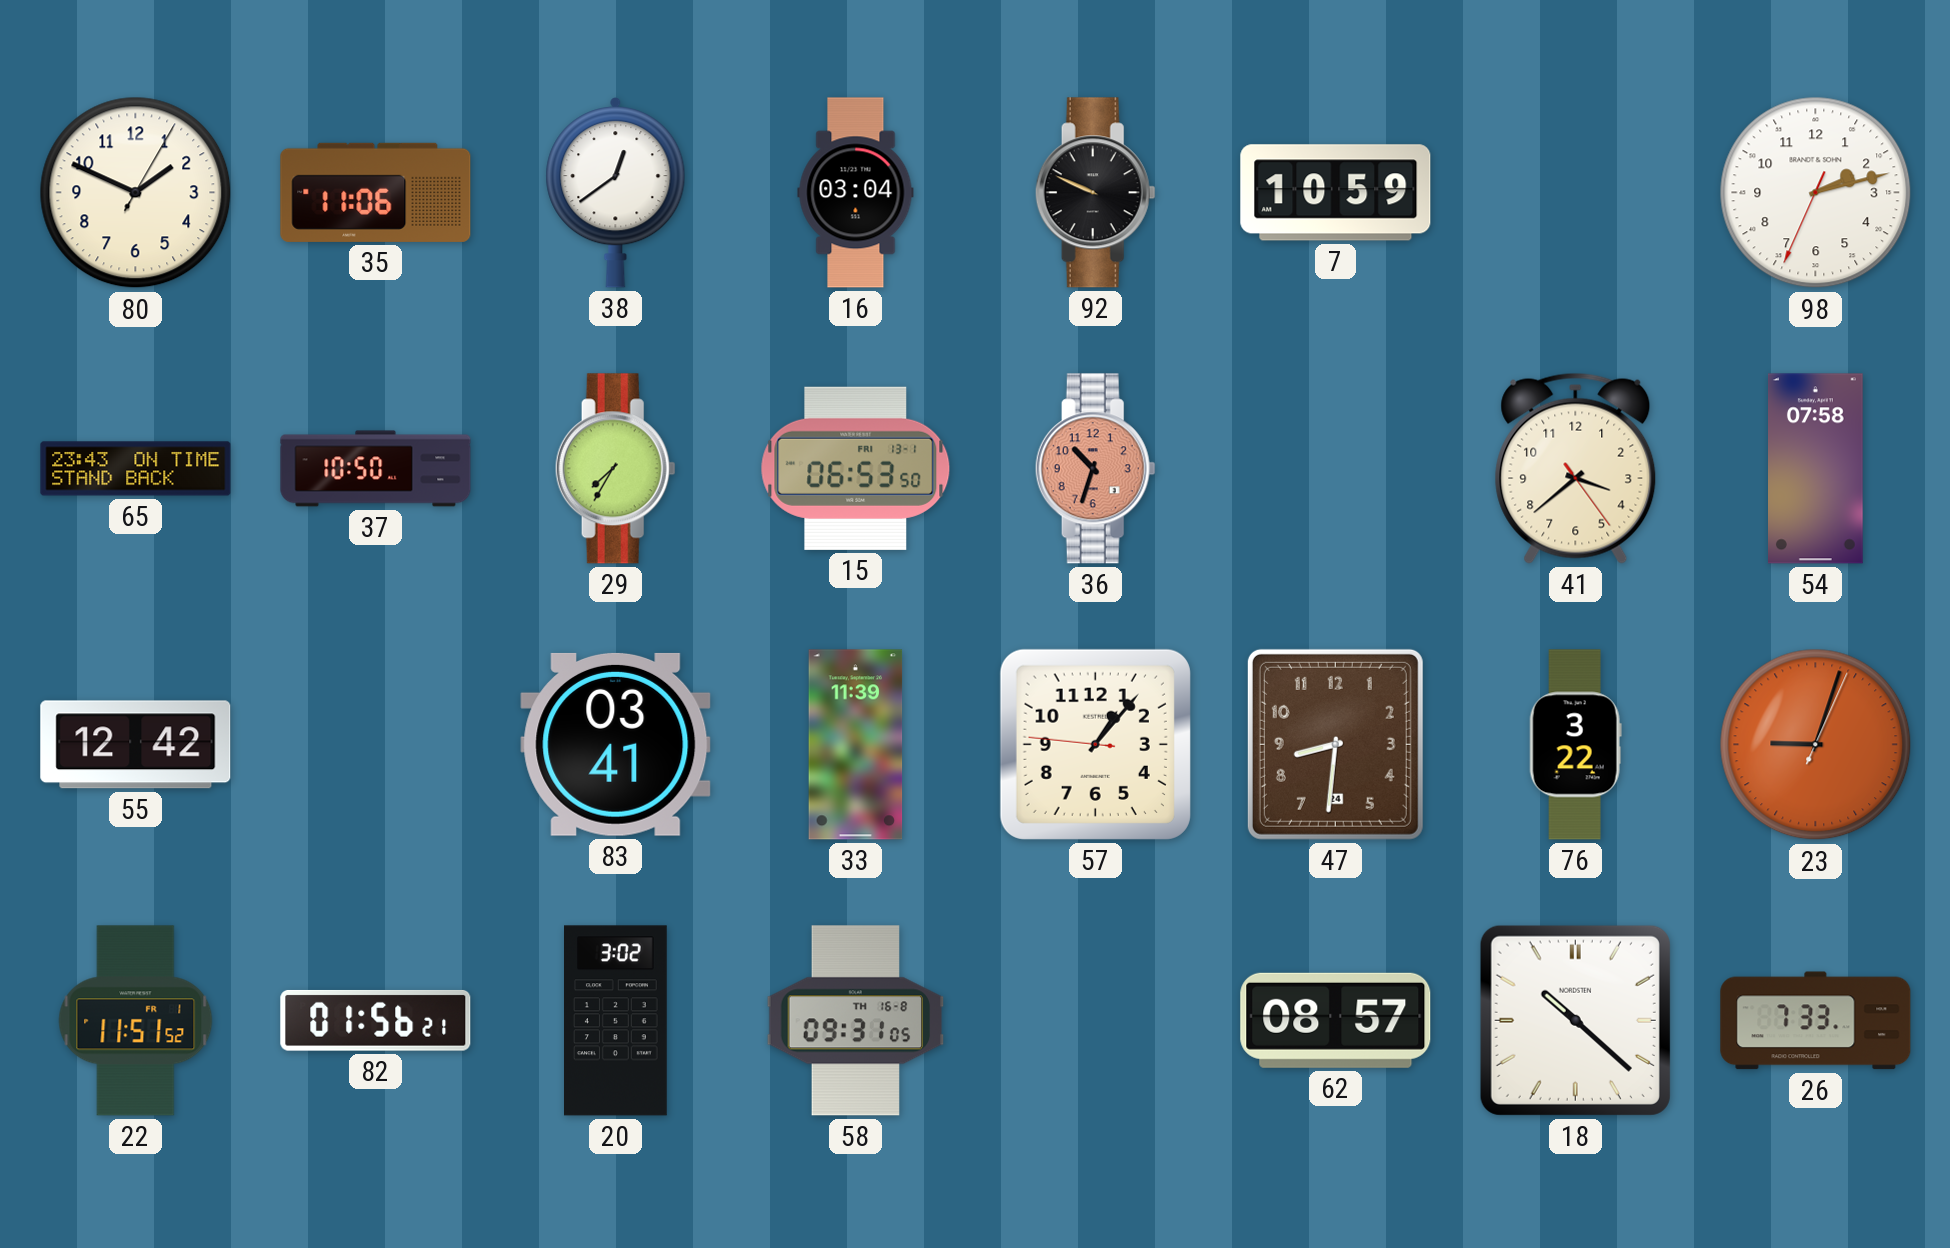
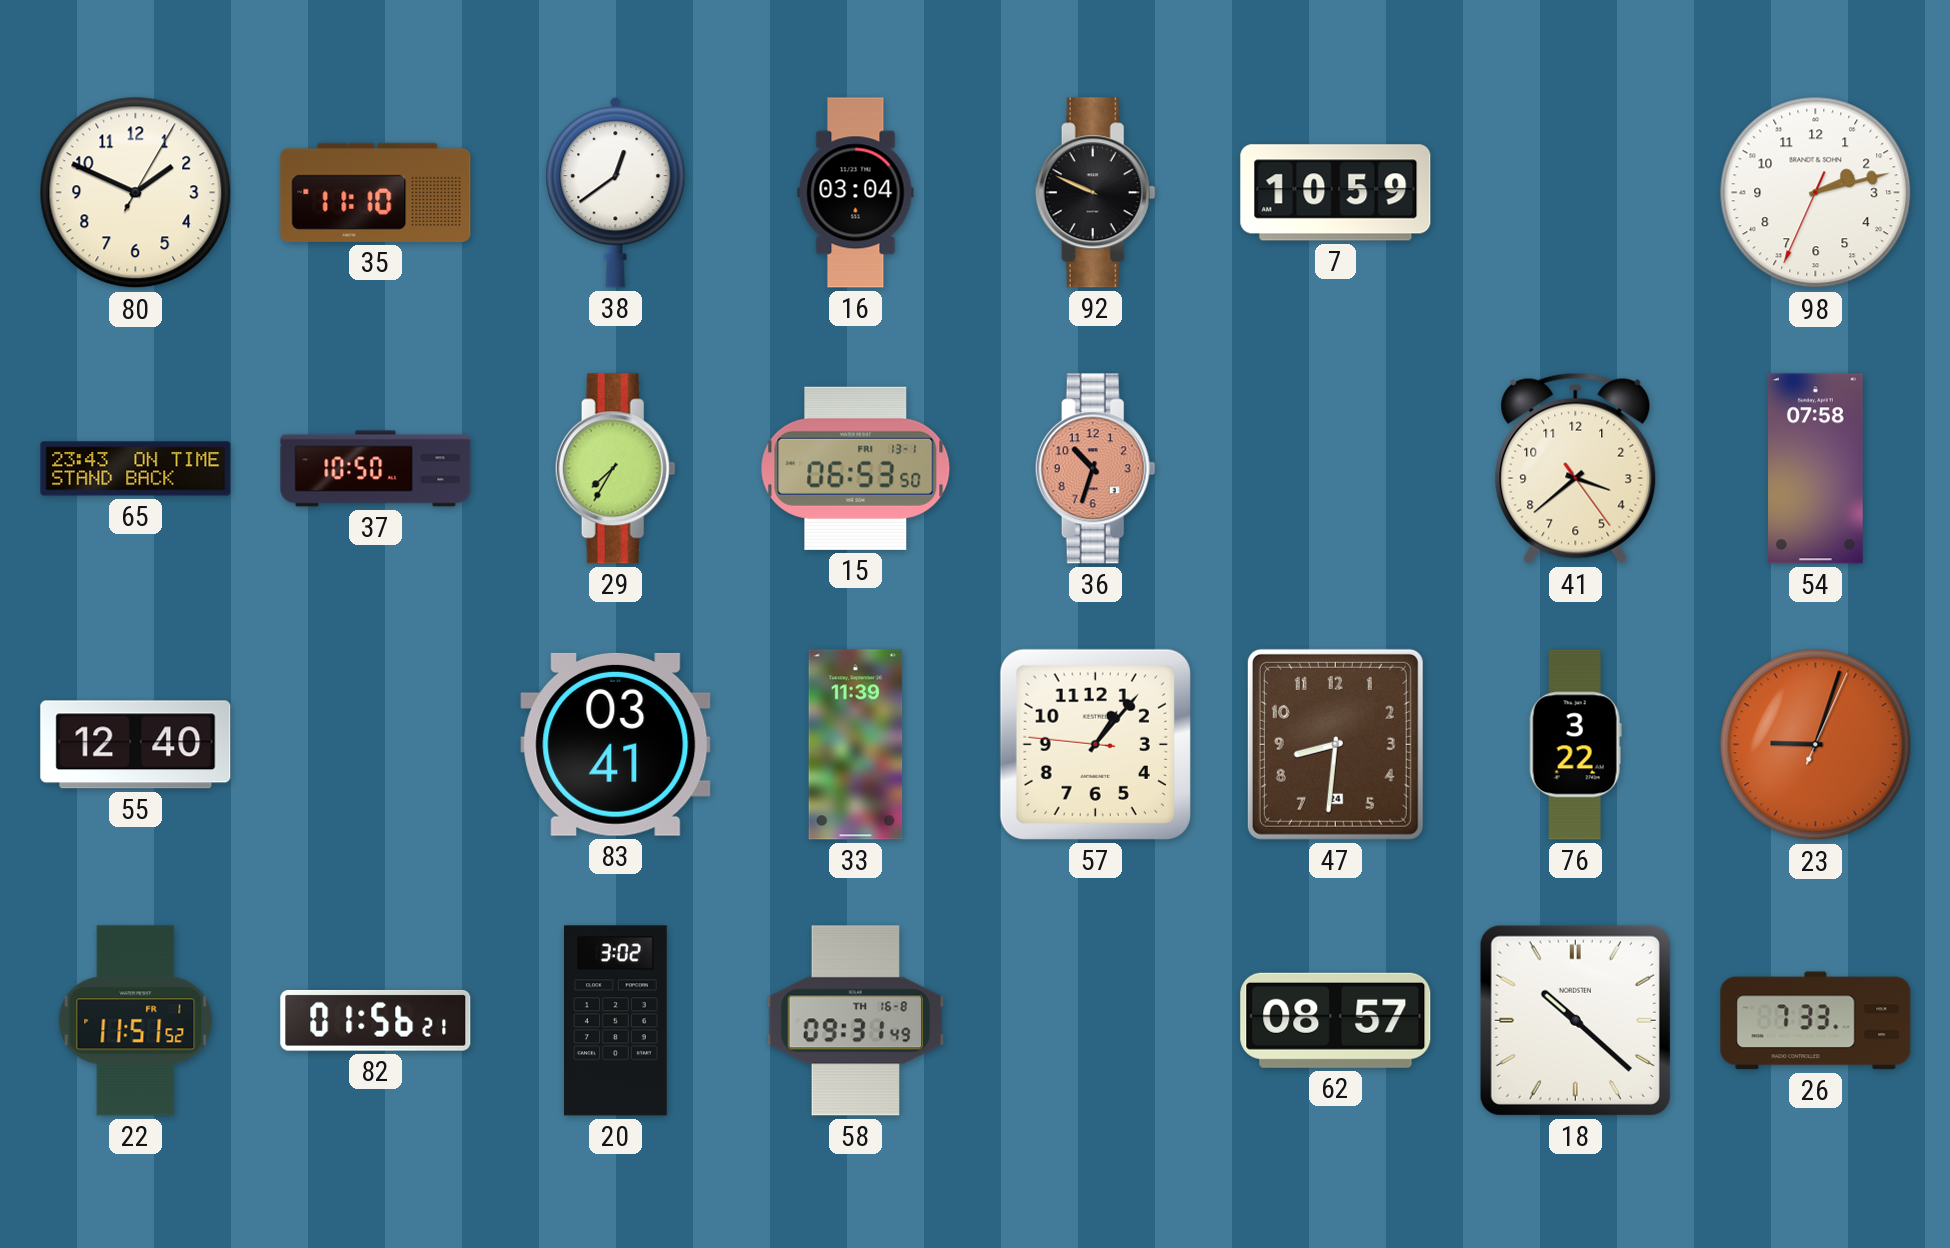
35: 11:06 -> 11:10 (376, 192)
55: 12:42 -> 12:40 (136, 745)
58: 09:31:05 -> 09:31:49 (856, 1021)
